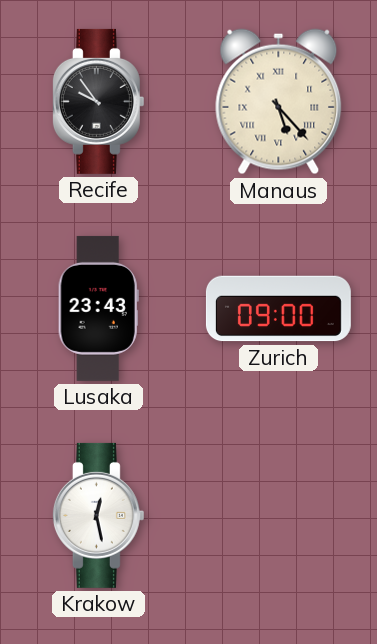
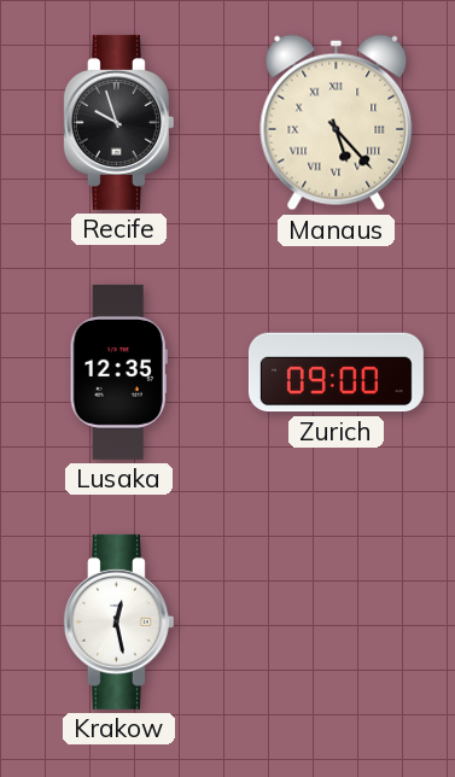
Recife: 9:54 -> 9:57 (118, 122)
Lusaka: 23:43 -> 12:35 (118, 372)
